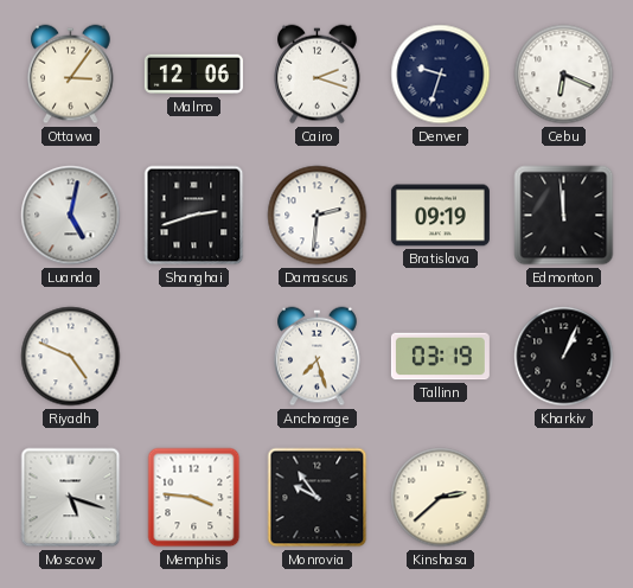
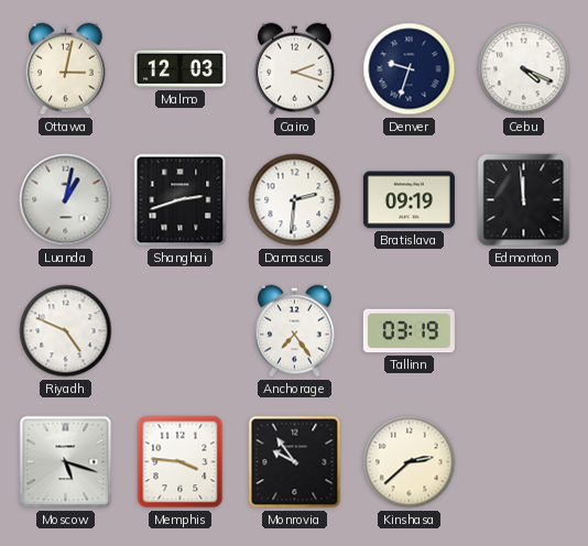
Ottawa: 3:06 -> 3:02 (66, 69)
Malmo: 12:06 -> 12:03 (179, 69)
Cebu: 6:19 -> 4:19 (524, 69)
Luanda: 5:02 -> 1:02 (66, 200)
Anchorage: 7:27 -> 7:24 (295, 331)
Kharkiv: 1:04 -> none (564, 357)
